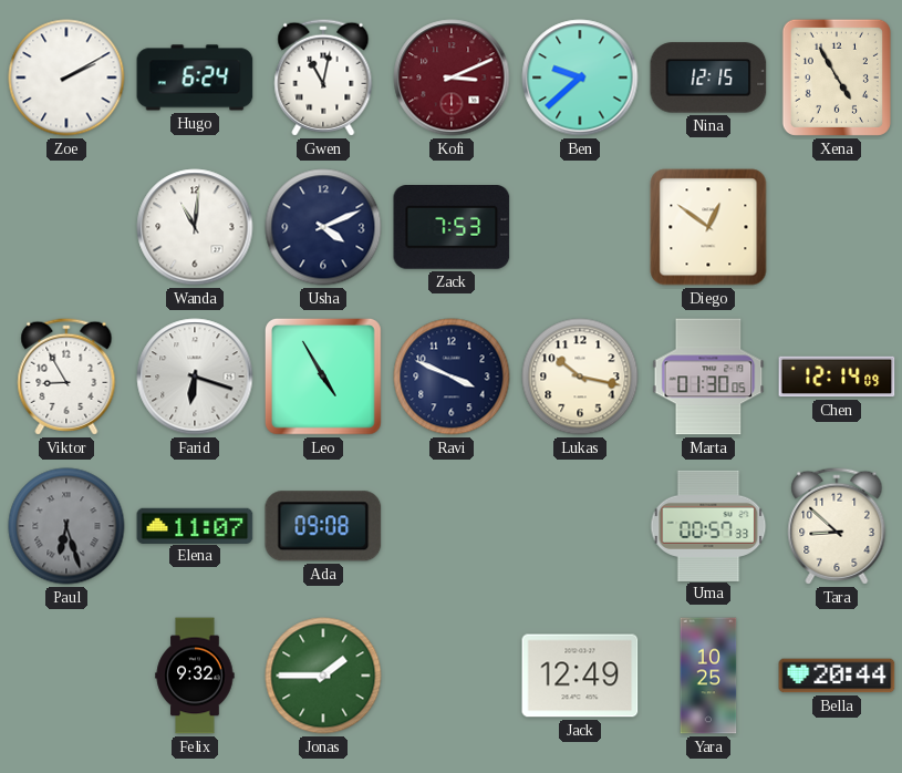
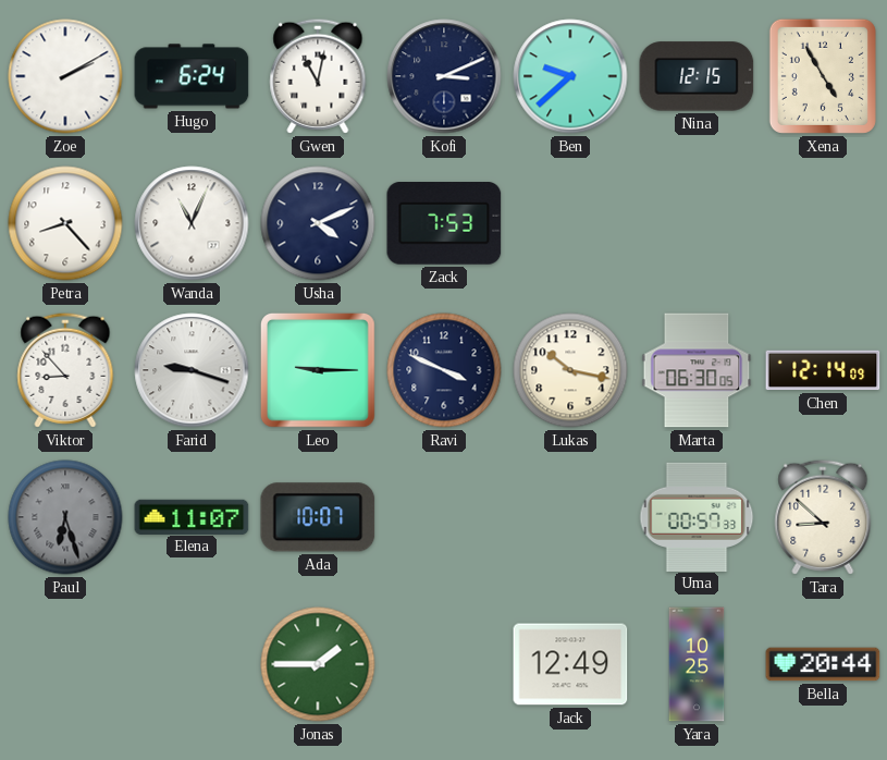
Kofi dial: burgundy -> navy (444, 76)
Petra: none -> 8:23 (65, 223)
Wanda: 11:01 -> 11:04 (192, 223)
Diego: 12:51 -> none (708, 227)
Viktor: 8:55 -> 8:53 (65, 370)
Farid: 6:18 -> 9:18 (192, 370)
Leo: 4:55 -> 9:15 (318, 370)
Marta: 01:30 -> 06:30 (697, 370)
Ada: 09:08 -> 10:07 (318, 517)
Felix: 9:32 -> none (195, 676)
